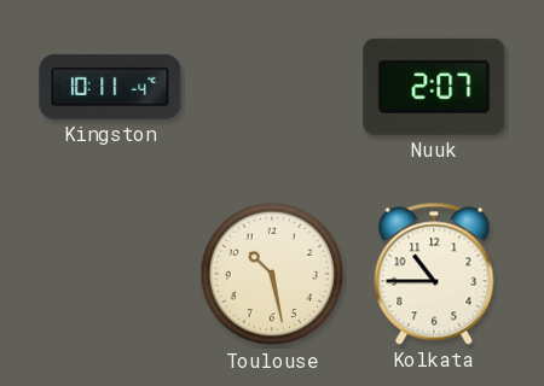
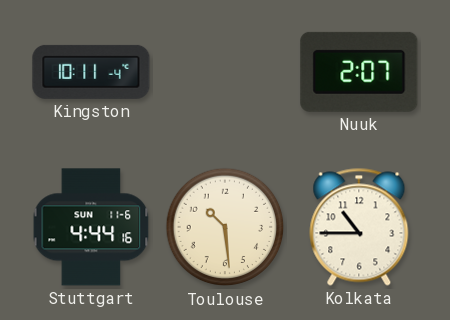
Stuttgart: none -> 4:44 (91, 227)
Toulouse: 10:28 -> 10:29 (225, 227)
